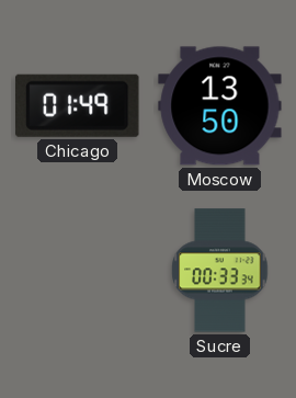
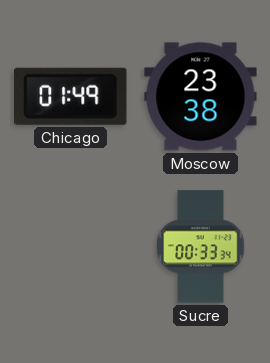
Moscow: 13:50 -> 23:38 (201, 97)
